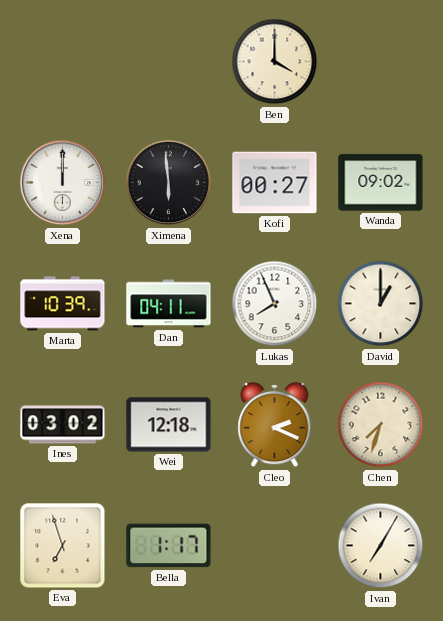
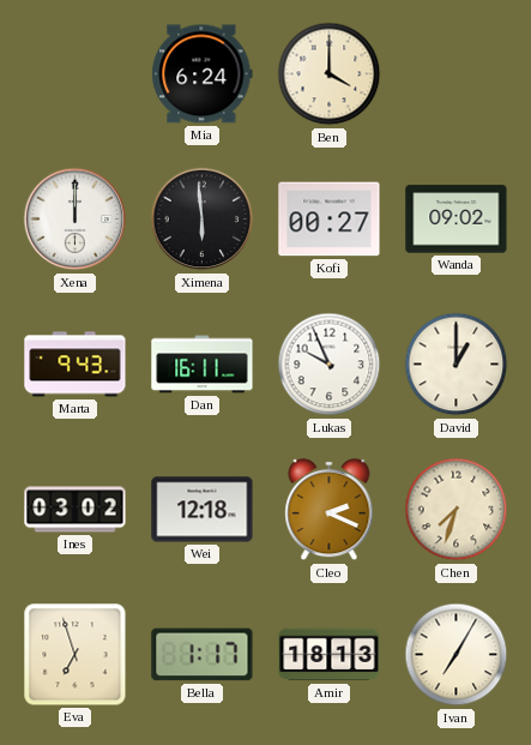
Mia: none -> 6:24 (203, 74)
Marta: 10:39 -> 9:43 (76, 365)
Dan: 04:11 -> 16:11 (203, 365)
Lukas: 7:56 -> 9:56 (330, 365)
Amir: none -> 18:13 (330, 655)
